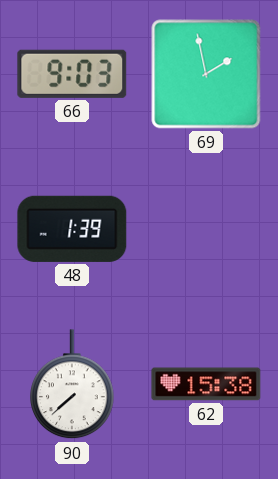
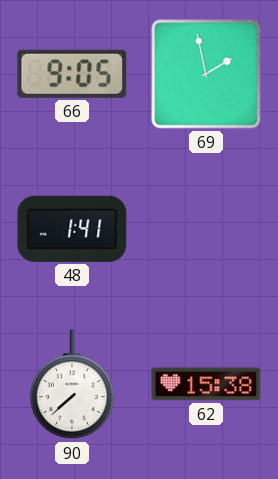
66: 9:03 -> 9:05 (72, 74)
48: 1:39 -> 1:41 (72, 229)
